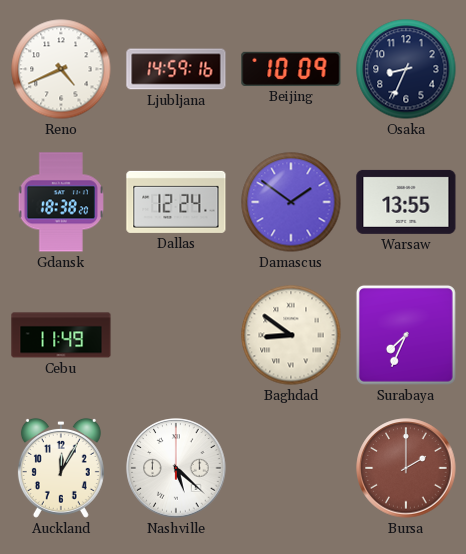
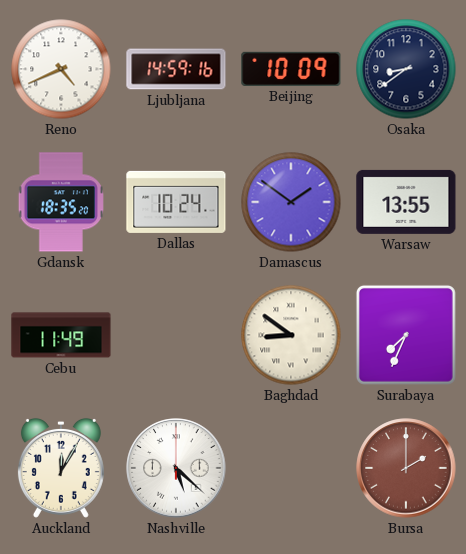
Osaka: 8:34 -> 8:39 (406, 69)
Gdansk: 18:38 -> 18:35 (61, 202)
Dallas: 12:24 -> 10:24 (176, 202)
